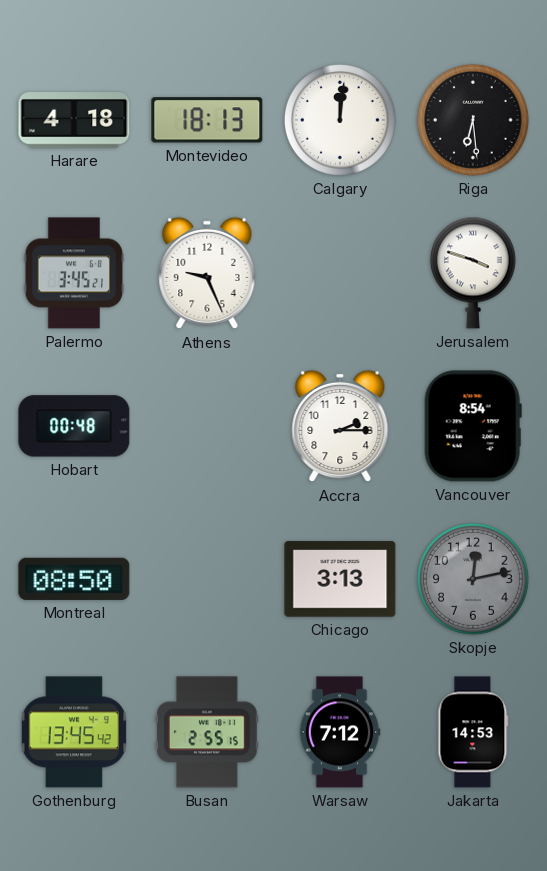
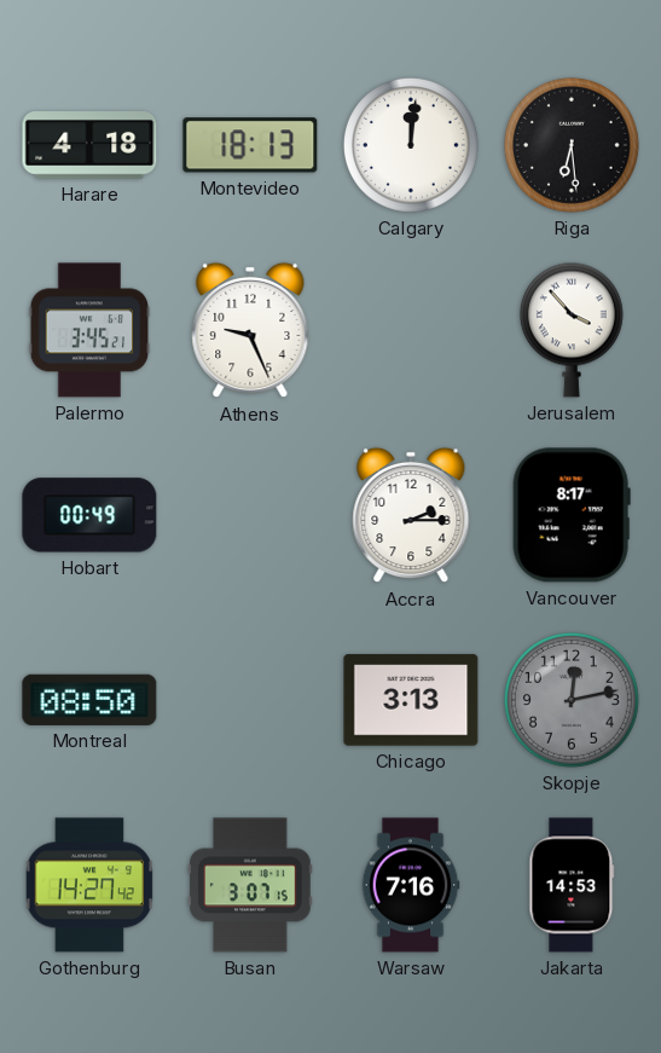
Jerusalem: 3:48 -> 3:53 (572, 330)
Hobart: 00:48 -> 00:49 (89, 515)
Vancouver: 8:54 -> 8:17 (572, 515)
Gothenburg: 13:45 -> 14:27 (89, 885)
Busan: 2:55 -> 3:07 (251, 885)
Warsaw: 7:12 -> 7:16 (411, 885)
